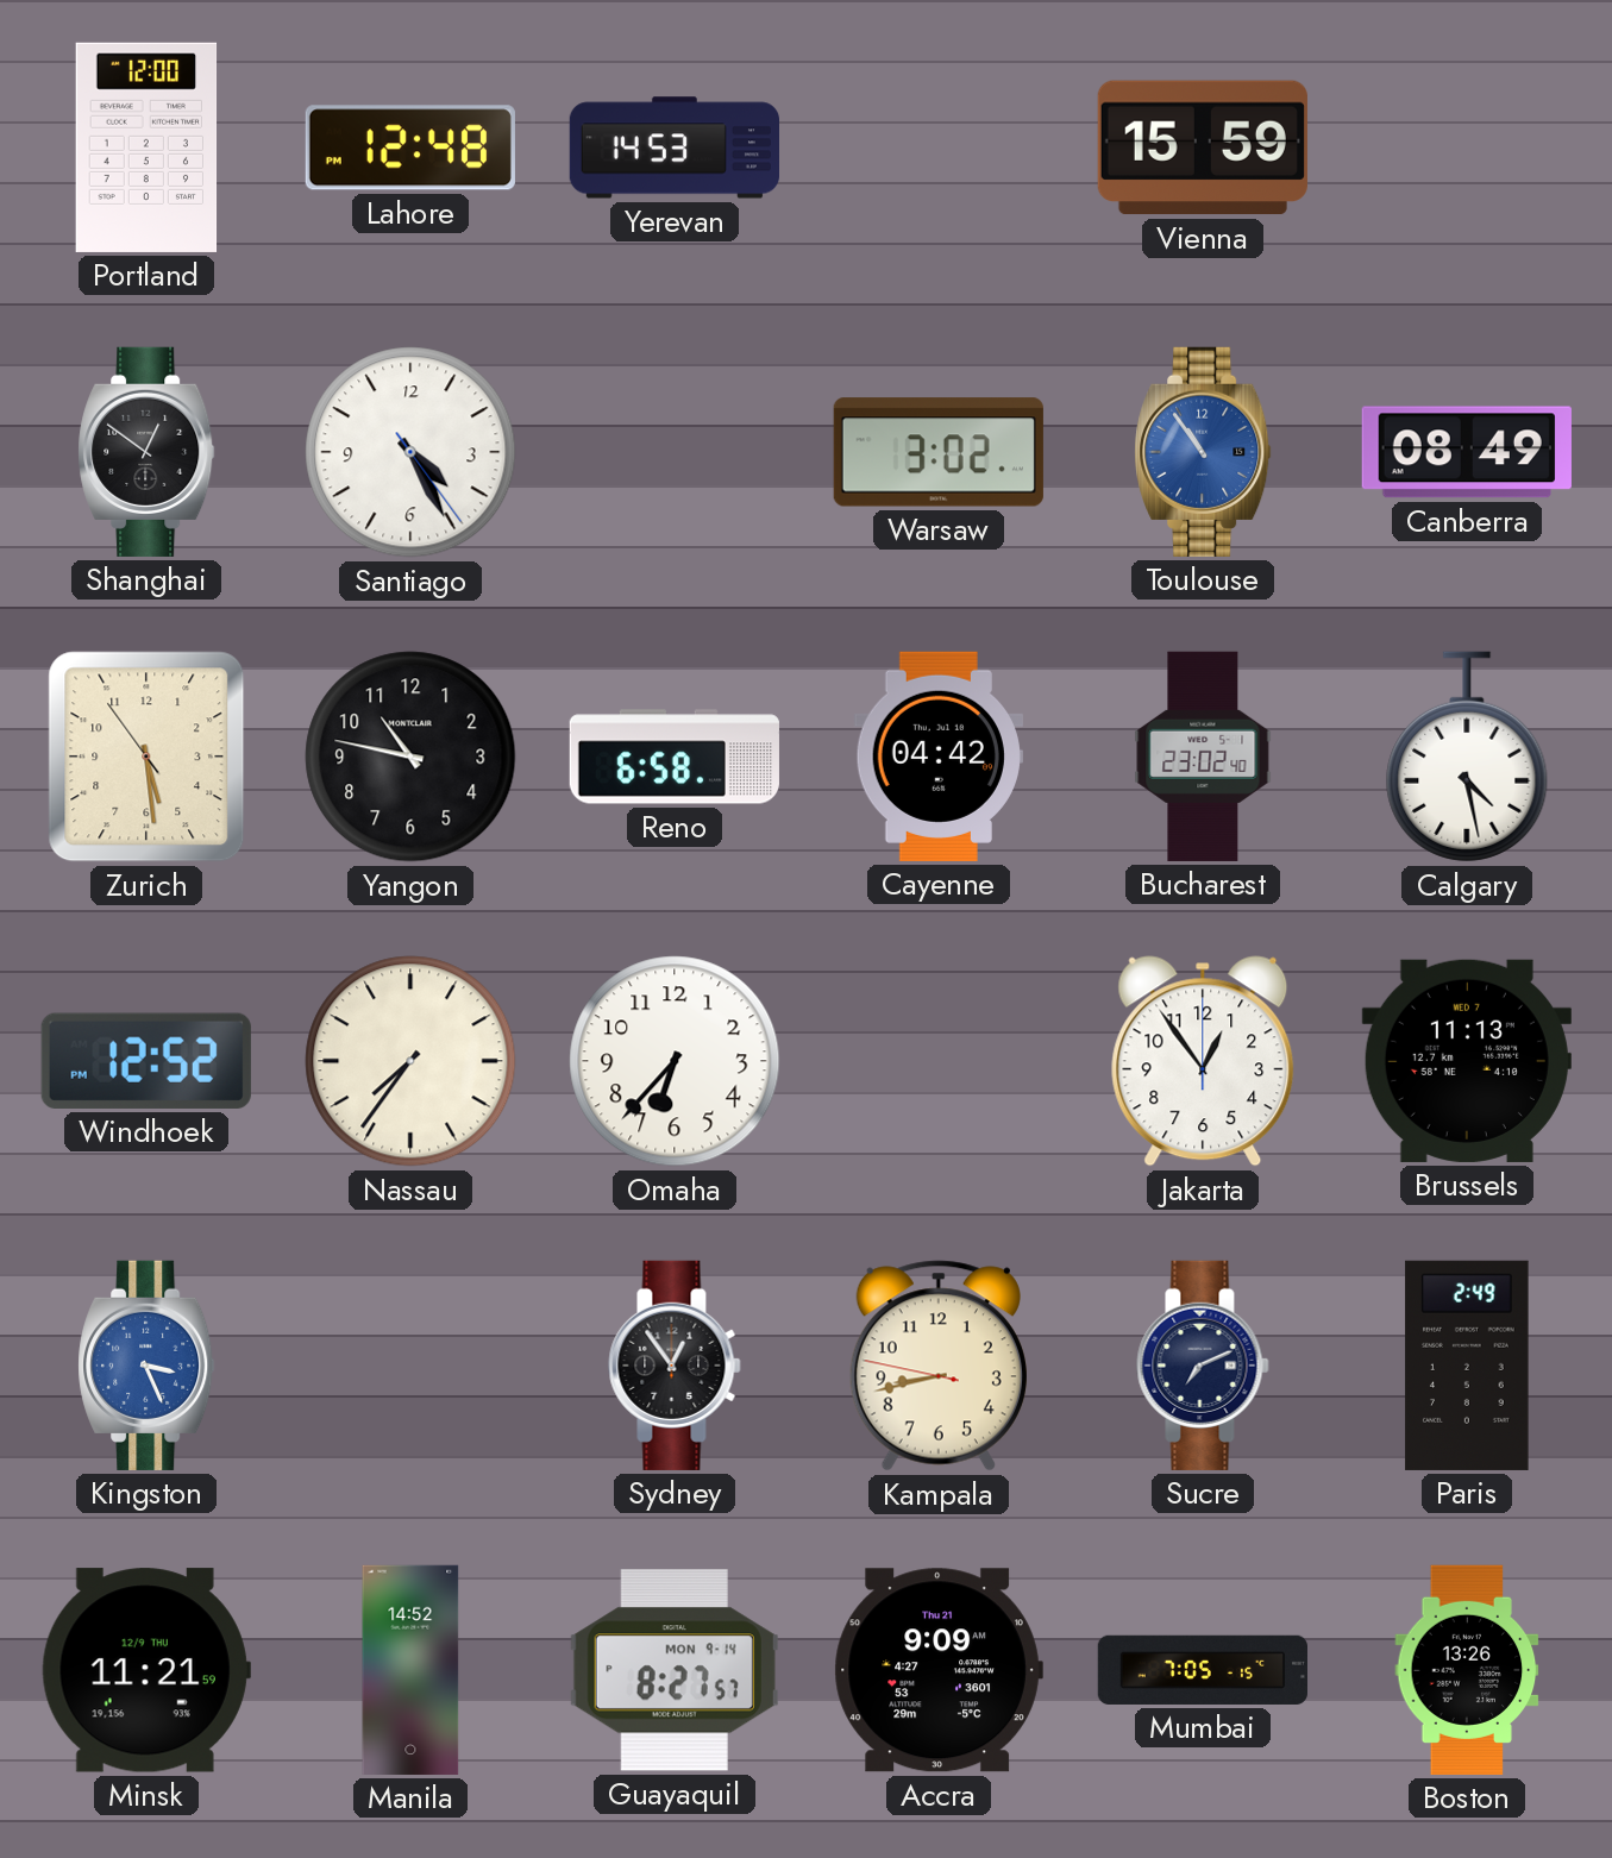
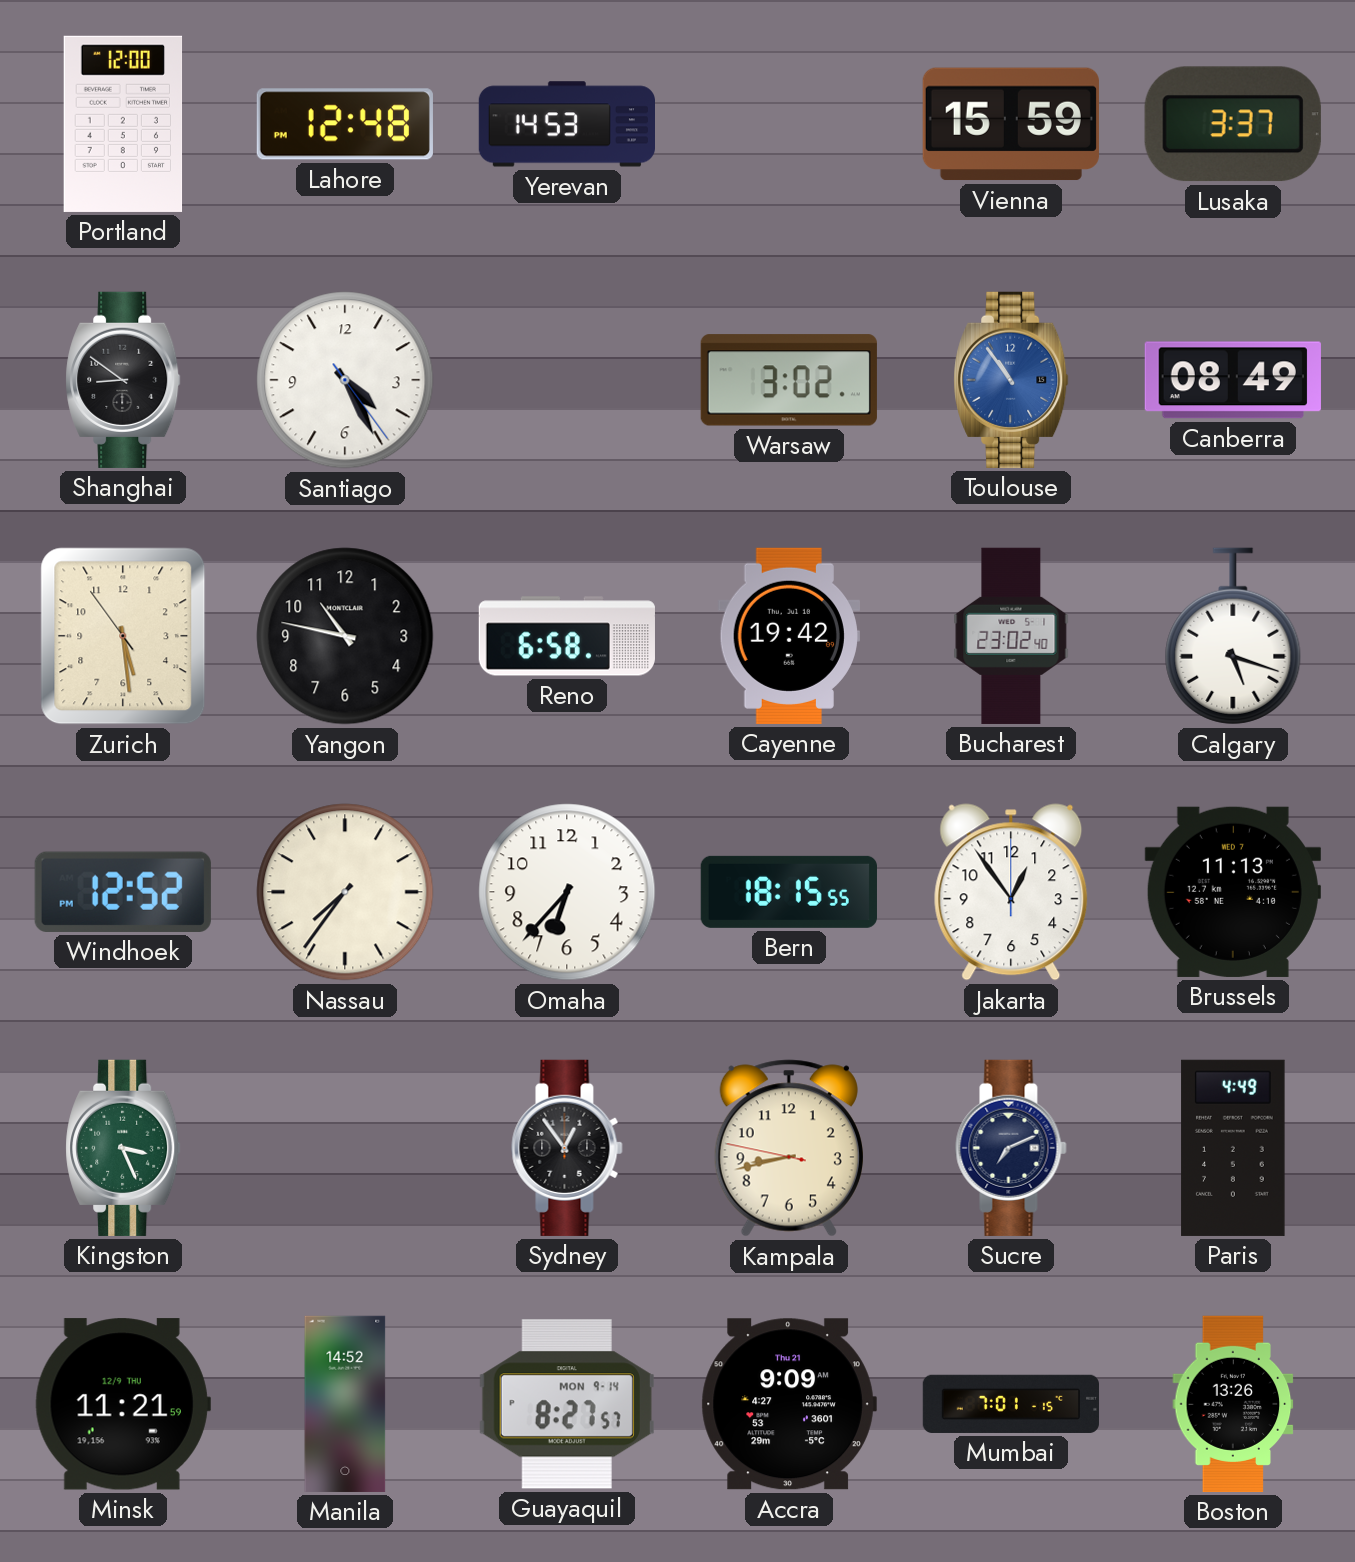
Lusaka: none -> 3:37 (1233, 124)
Shanghai: 12:51 -> 8:51 (123, 380)
Cayenne: 04:42 -> 19:42 (789, 636)
Calgary: 4:28 -> 5:18 (1233, 636)
Bern: none -> 18:15 (789, 892)
Kingston dial: blue -> green (123, 1148)
Paris: 2:49 -> 4:49 (1233, 1148)
Mumbai: 7:05 -> 7:01 (1010, 1404)
